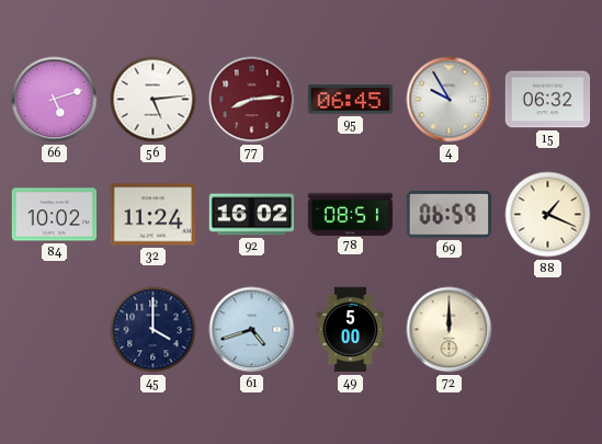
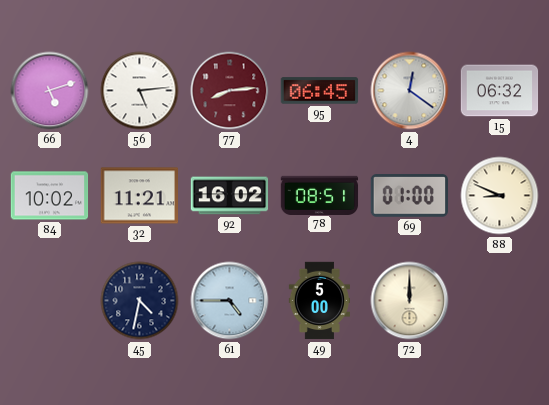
4: 9:55 -> 12:21 (410, 91)
32: 11:24 -> 11:21 (139, 196)
69: 06:59 -> 01:00 (409, 196)
88: 1:19 -> 8:49 (500, 196)
45: 4:00 -> 4:32 (140, 301)
61: 4:42 -> 4:45 (230, 301)
